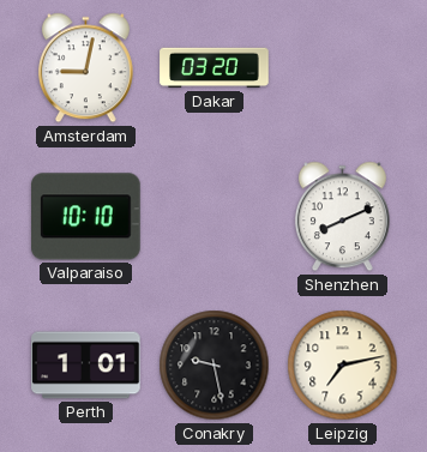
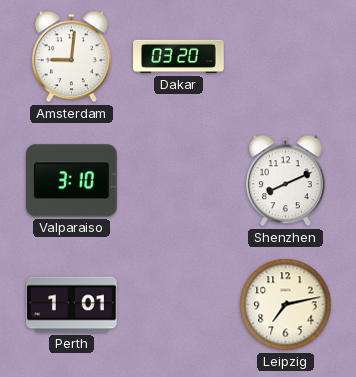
Amsterdam: 9:02 -> 9:01 (71, 57)
Valparaiso: 10:10 -> 3:10 (72, 181)
Conakry: 9:28 -> none (215, 366)
